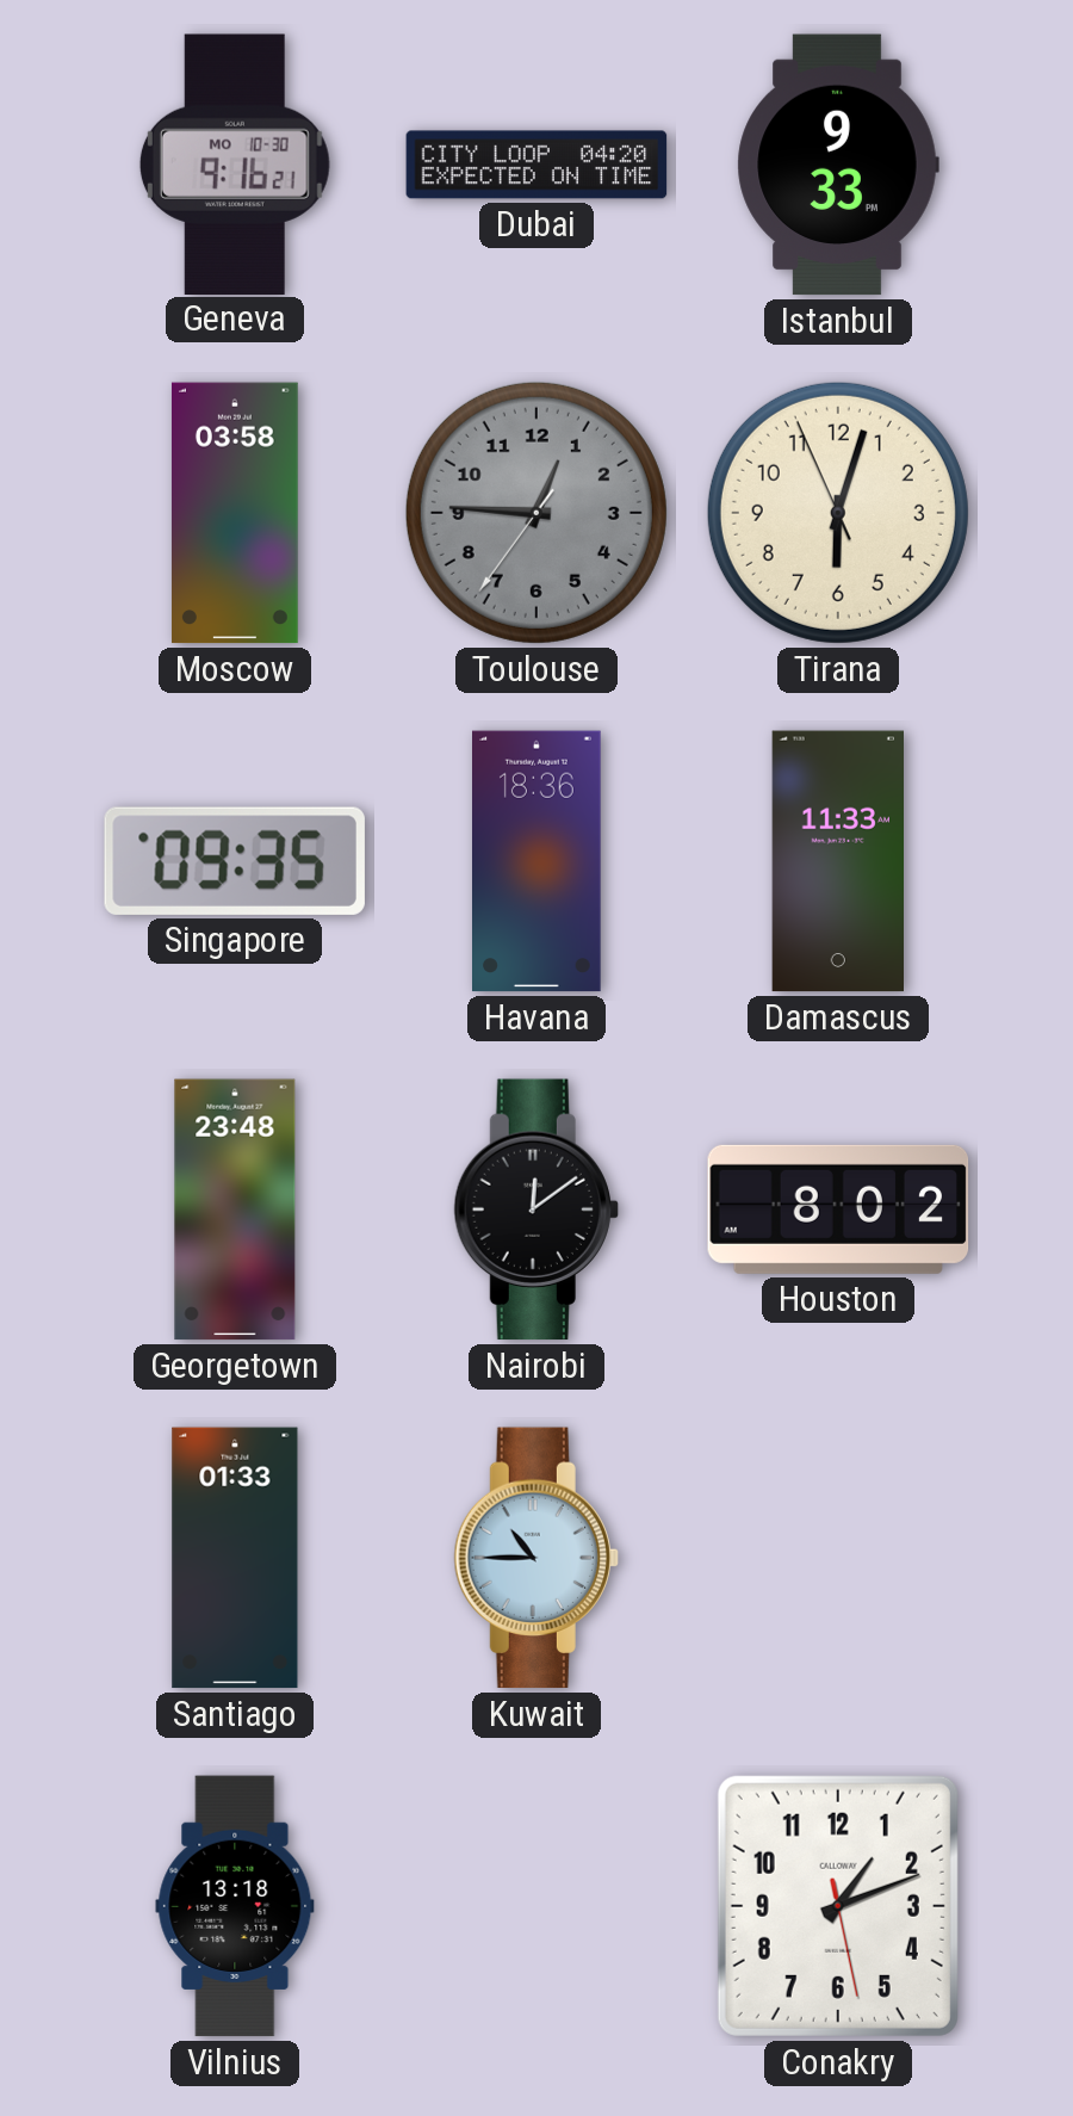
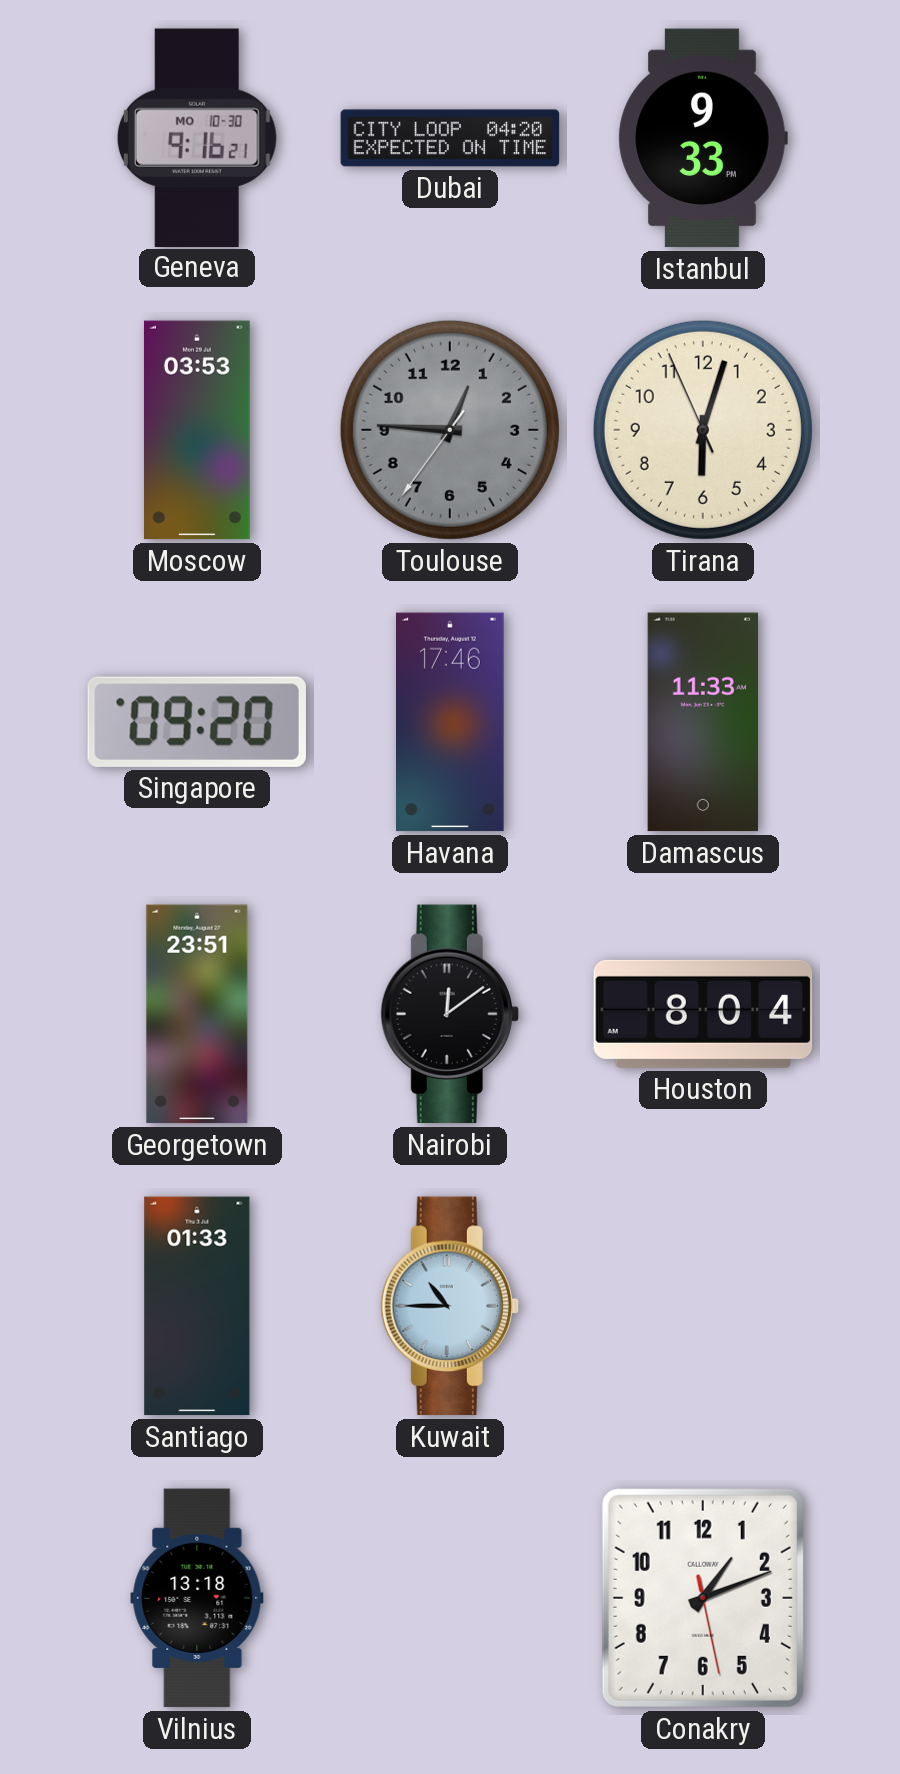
Moscow: 03:58 -> 03:53 (197, 430)
Singapore: 09:35 -> 09:20 (197, 722)
Havana: 18:36 -> 17:46 (451, 722)
Georgetown: 23:48 -> 23:51 (197, 1014)
Houston: 8:02 -> 8:04 (703, 1014)
